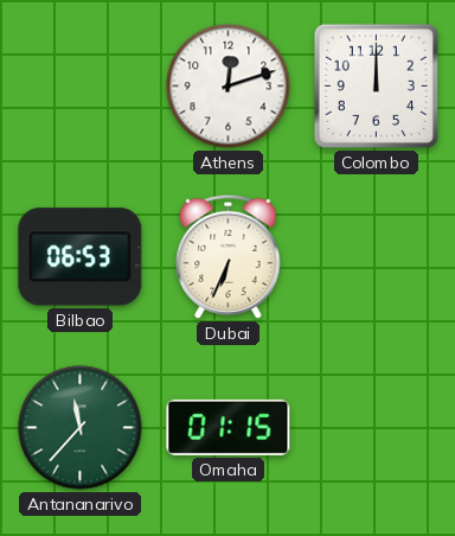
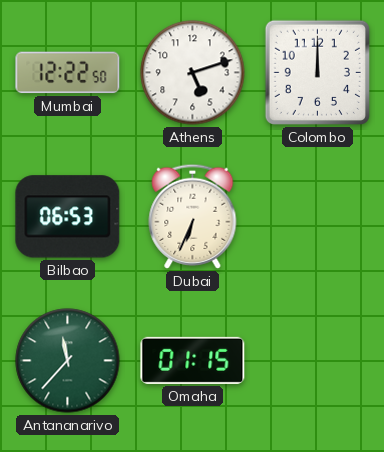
Mumbai: none -> 12:22 (68, 73)
Athens: 12:12 -> 5:12 (193, 73)
